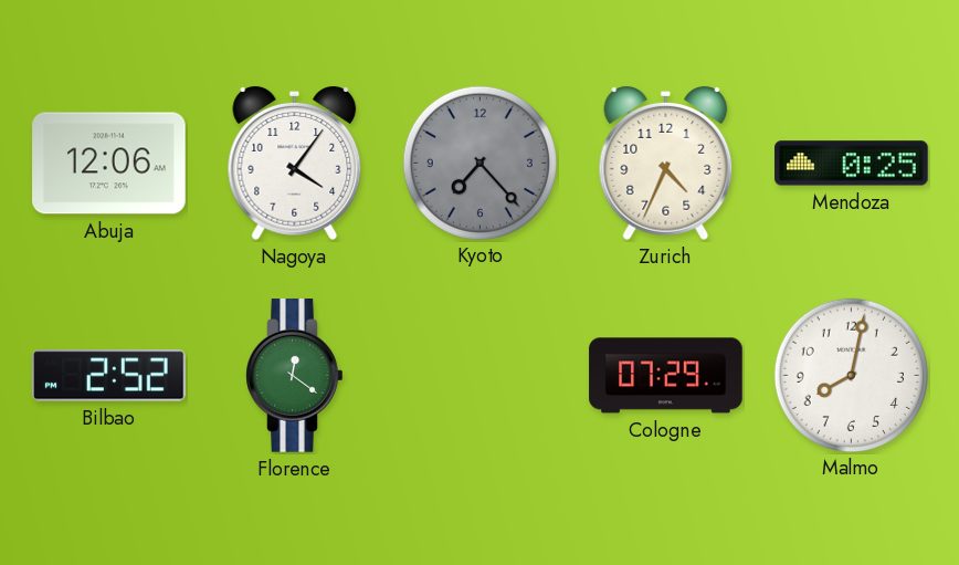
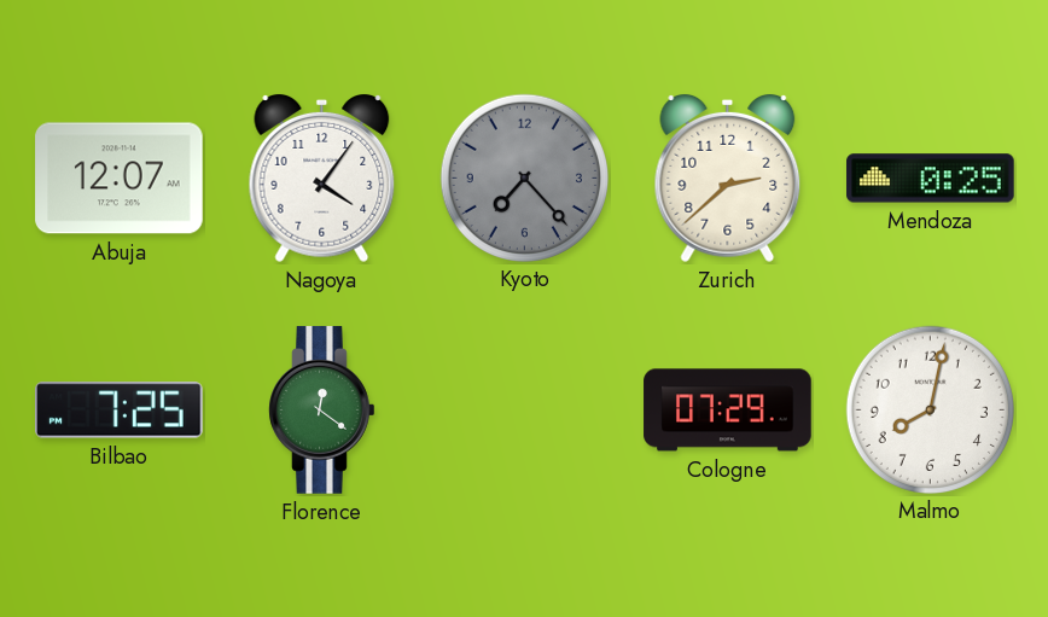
Abuja: 12:06 -> 12:07 (120, 179)
Zurich: 4:34 -> 2:38 (728, 179)
Bilbao: 2:52 -> 7:25 (120, 411)
